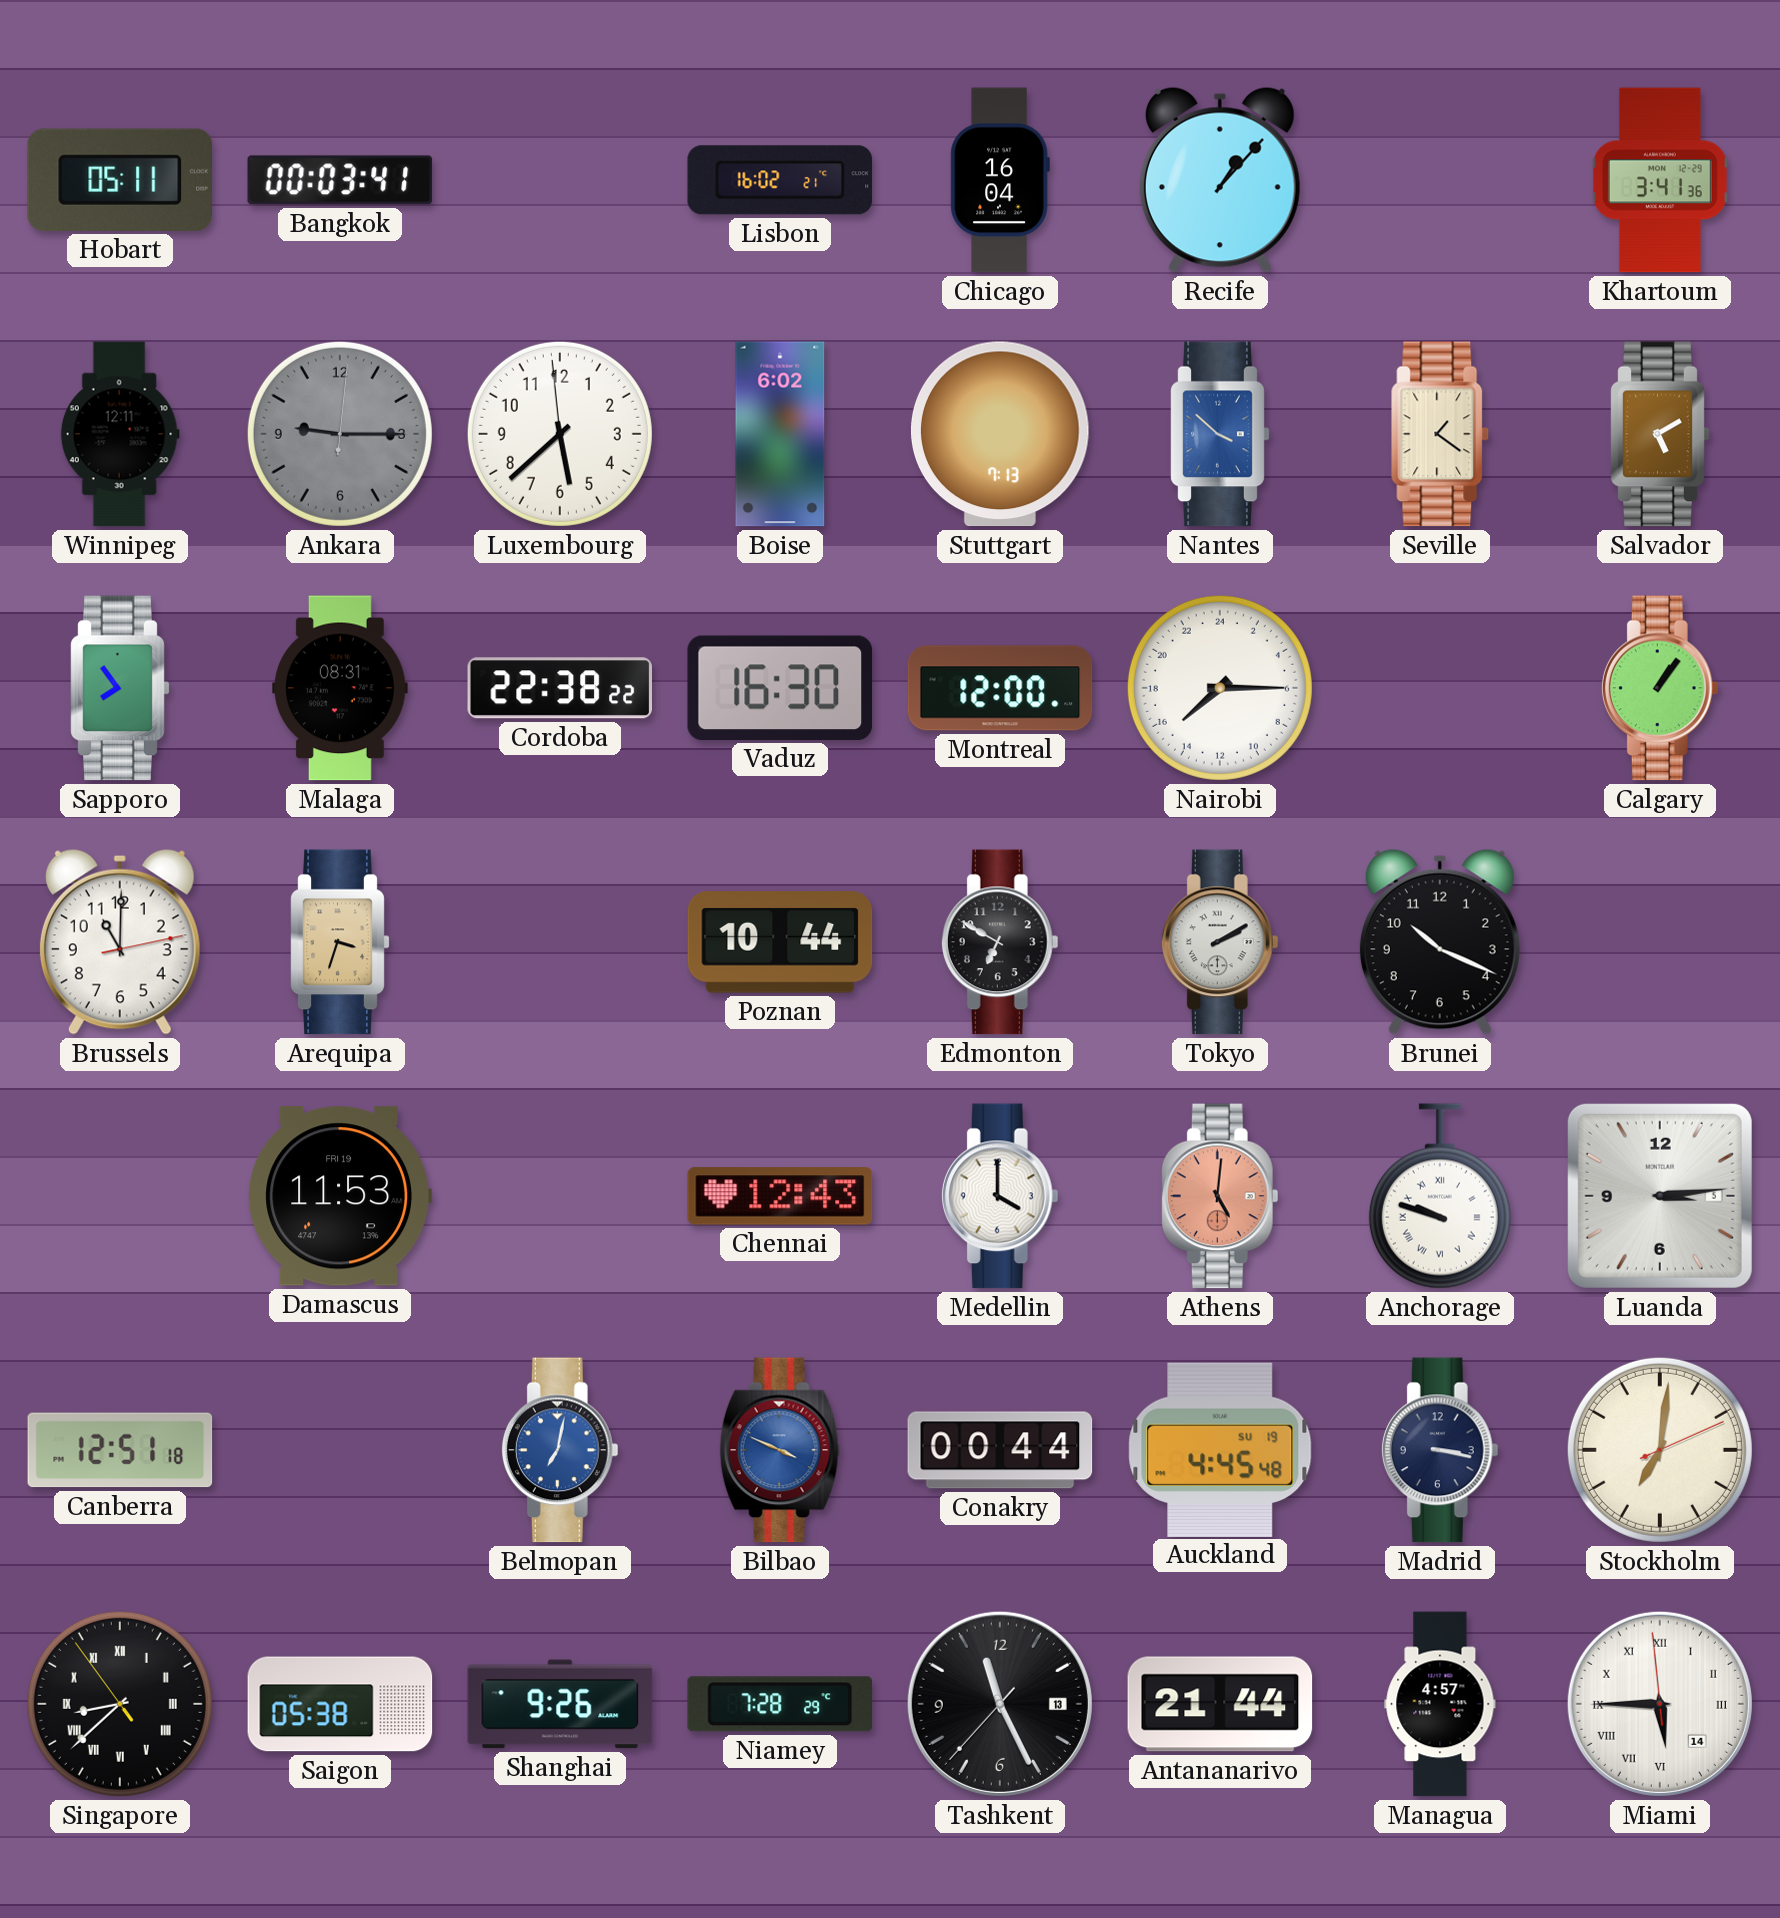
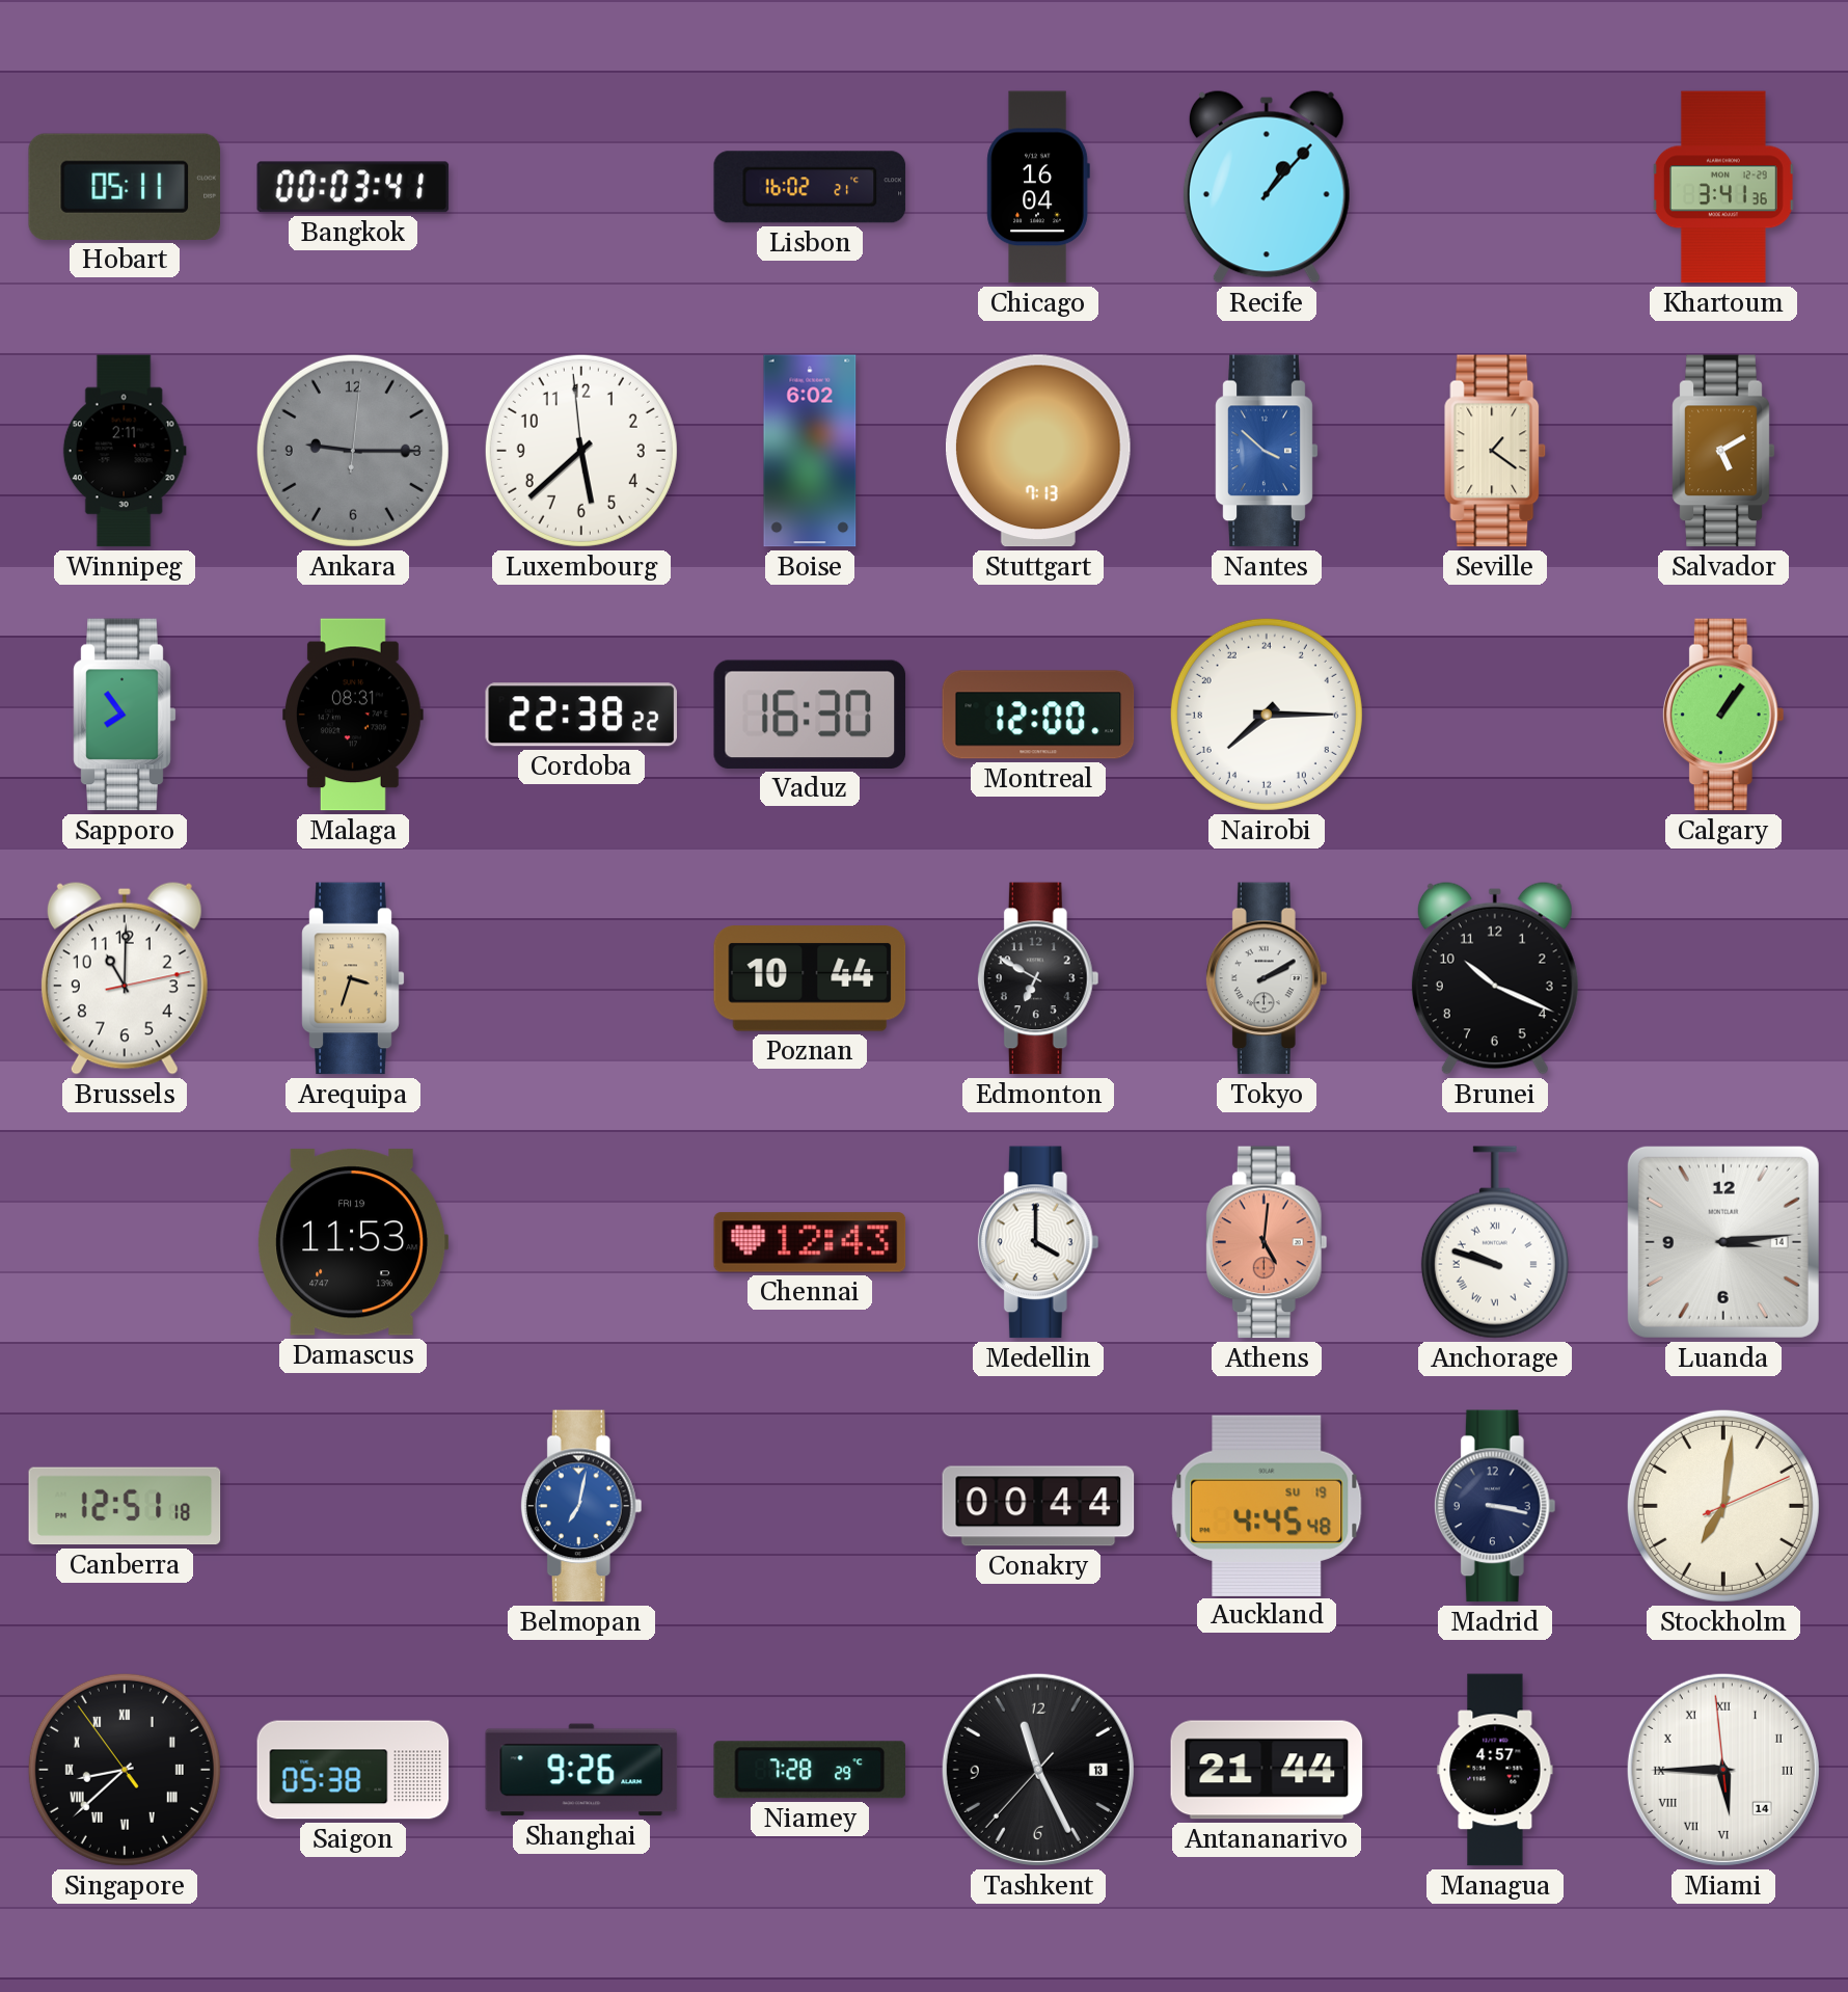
Winnipeg: 12:11 -> 2:11 (125, 451)
Luanda date: 5 -> 14 (1723, 1242)
Bilbao: 3:49 -> none (780, 1450)
